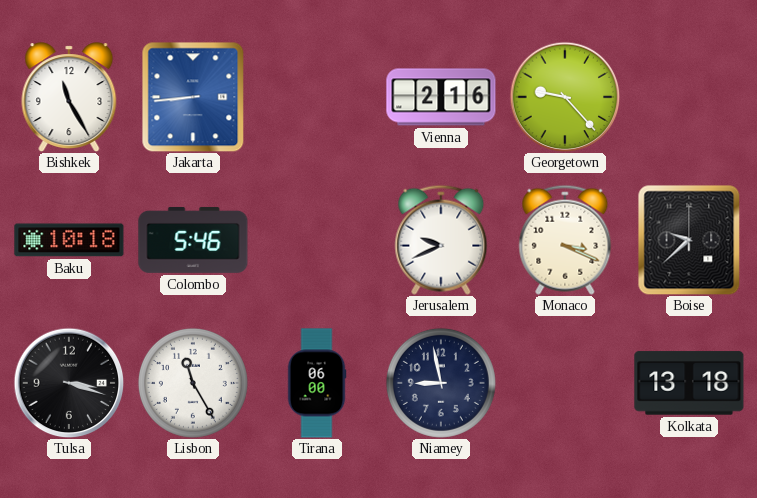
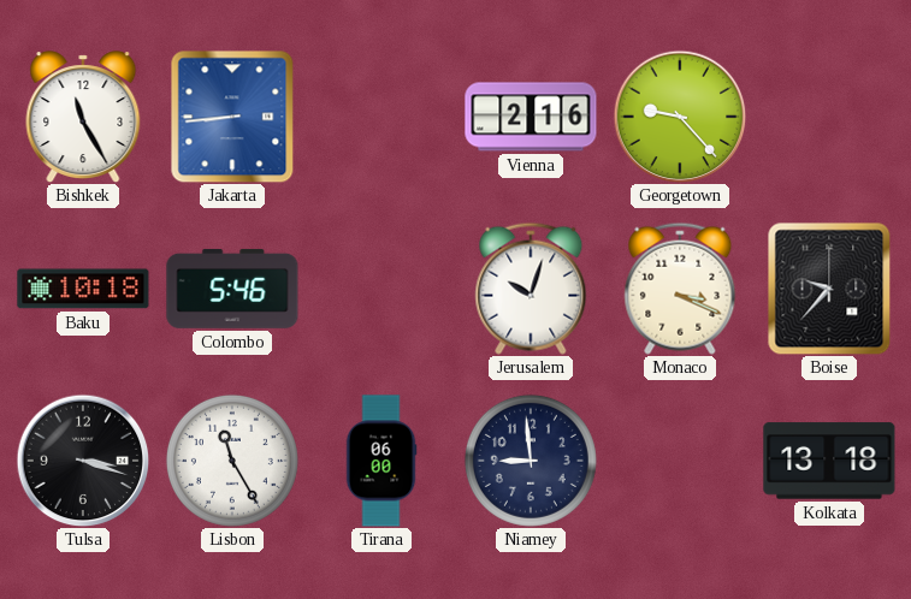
Jerusalem: 9:41 -> 10:03 (531, 289)
Boise: 9:38 -> 9:37 (829, 289)
Niamey: 8:58 -> 8:59 (531, 461)
